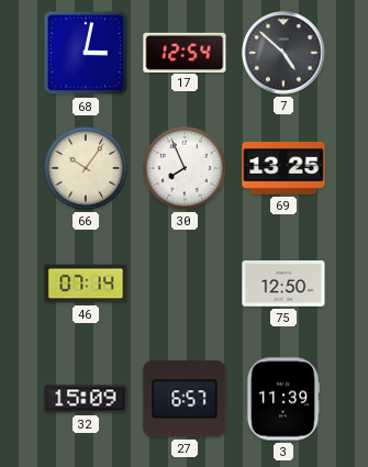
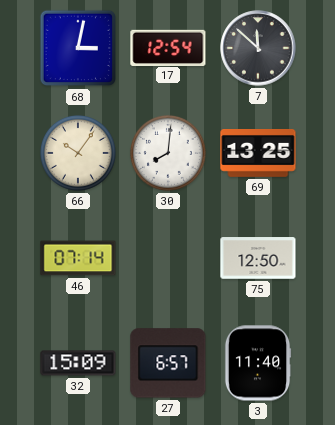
7: 4:52 -> 11:52 (258, 48)
30: 7:56 -> 8:01 (168, 153)
3: 11:39 -> 11:40 (258, 363)
